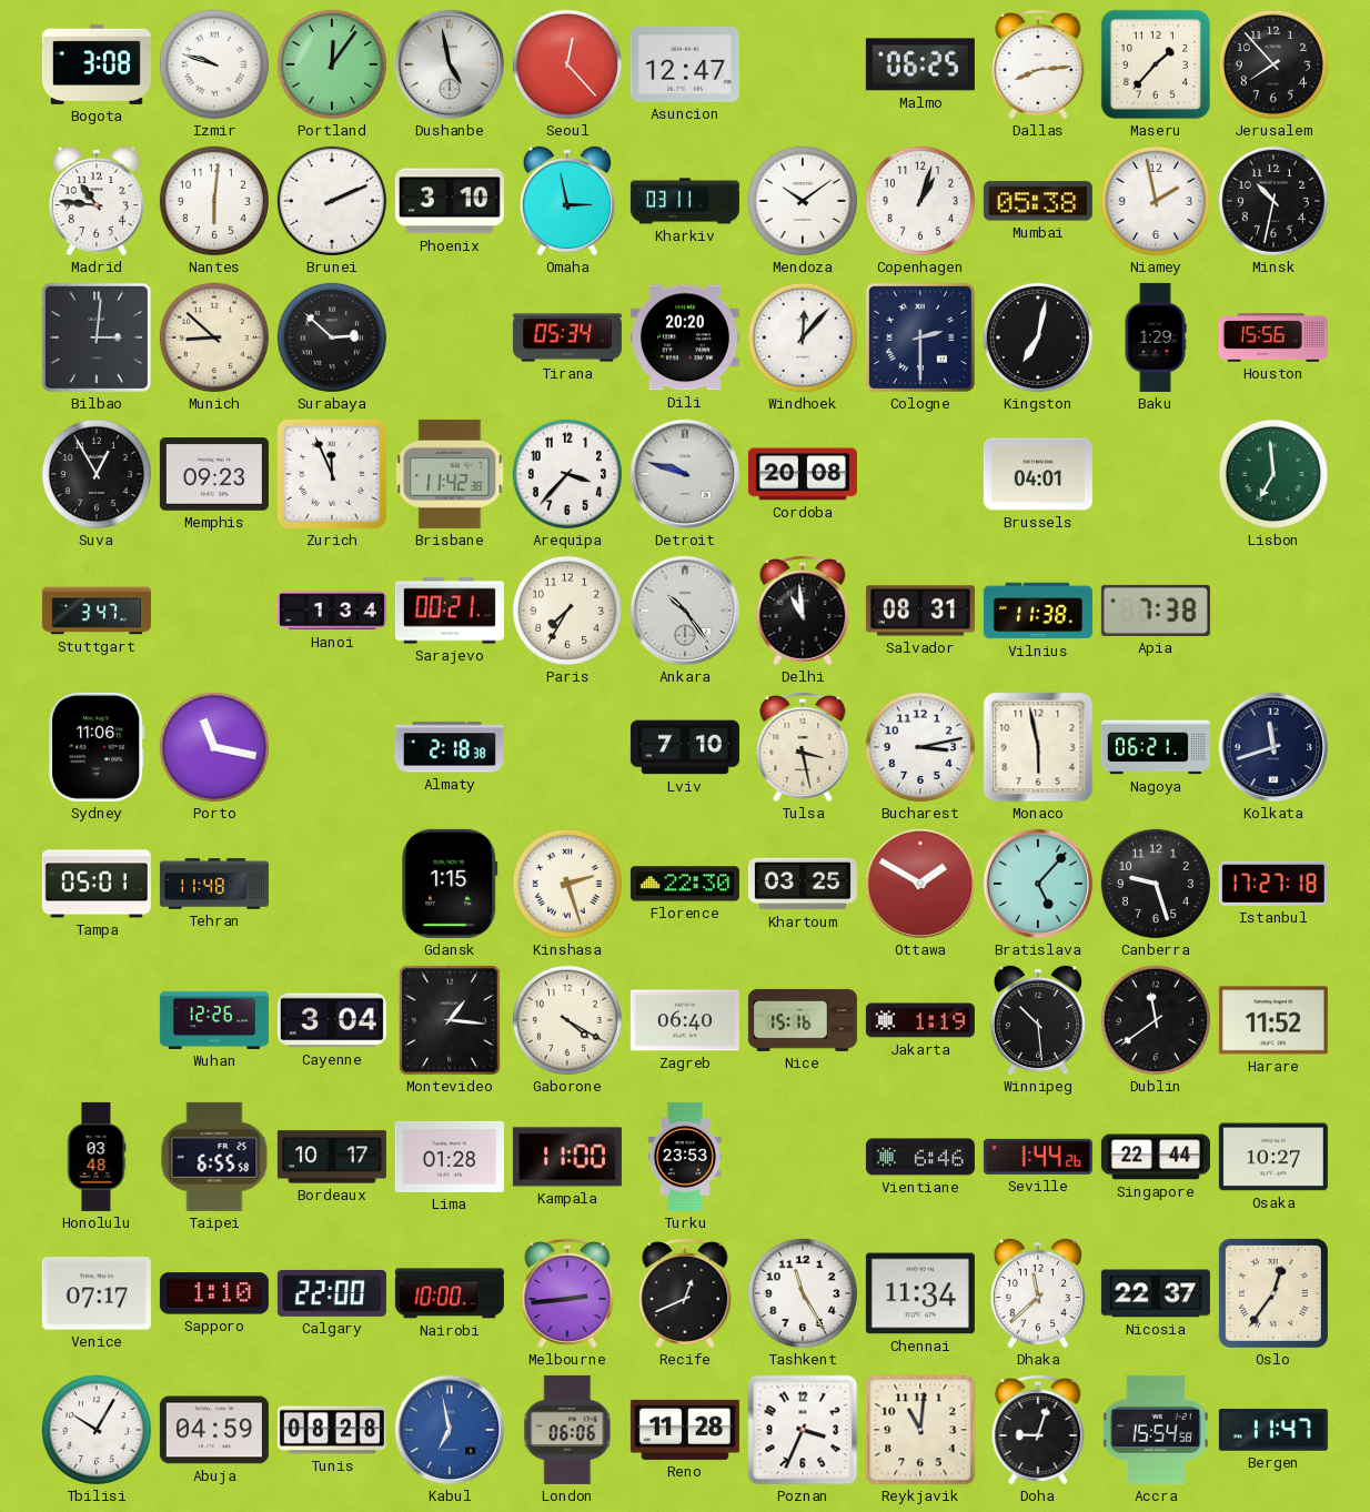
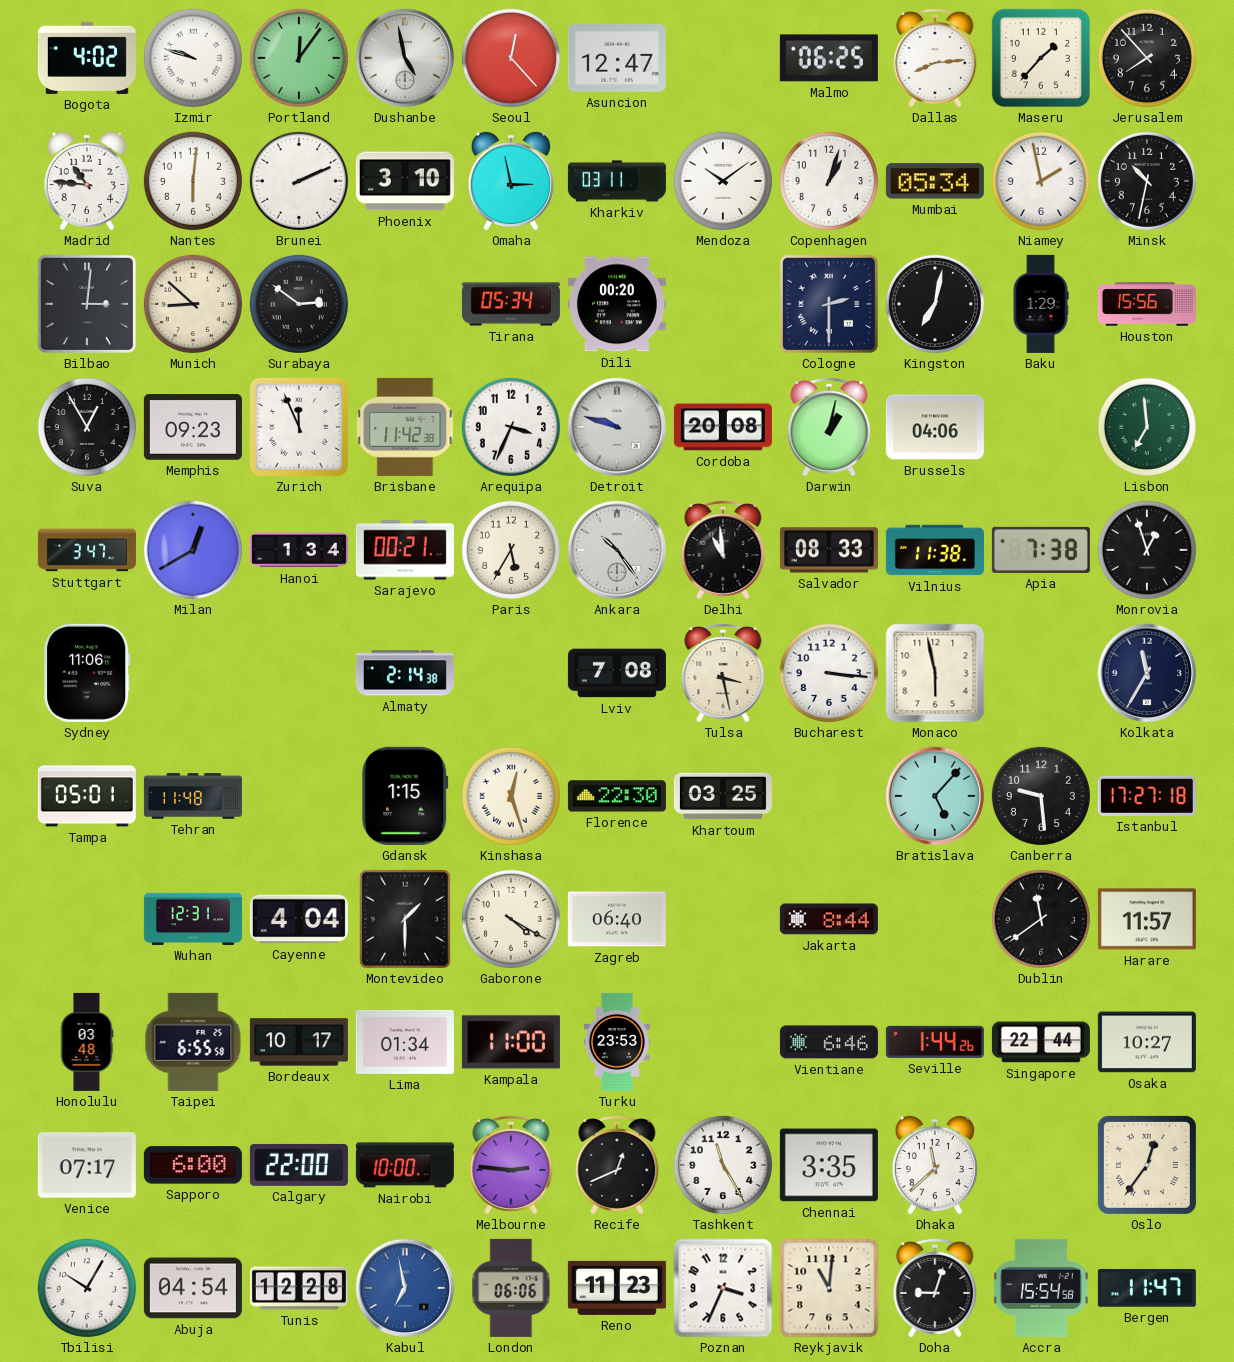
Bogota: 3:08 -> 4:02 (87, 58)
Mumbai: 05:38 -> 05:34 (935, 181)
Surabaya: 2:52 -> 2:51 (299, 304)
Dili: 20:20 -> 00:20 (617, 304)
Windhoek: 12:07 -> none (803, 337)
Arequipa: 3:37 -> 3:34 (511, 427)
Darwin: none -> 1:02 (829, 428)
Brussels: 04:01 -> 04:06 (935, 427)
Milan: none -> 12:40 (193, 550)
Paris: 7:35 -> 5:35 (511, 550)
Salvador: 08:31 -> 08:33 (829, 550)
Monrovia: none -> 12:57 (1147, 550)
Porto: 11:17 -> none (214, 747)
Almaty: 2:18 -> 2:14 (405, 673)
Lviv: 7:10 -> 7:08 (617, 673)
Bucharest: 3:13 -> 3:16 (829, 673)
Nagoya: 06:21 -> none (1156, 747)
Kolkata: 11:42 -> 11:35 (1147, 673)
Kinshasa: 2:27 -> 12:27 (511, 796)
Ottawa: 1:50 -> none (920, 884)
Canberra: 9:27 -> 9:29 (1041, 796)
Wuhan: 12:26 -> 12:31 (193, 919)
Cayenne: 3:04 -> 4:04 (299, 919)
Montevideo: 1:16 -> 1:30 (405, 919)
Nice: 15:16 -> none (803, 1020)
Jakarta: 1:19 -> 8:44 (829, 919)
Winnipeg: 10:29 -> none (1037, 1020)
Harare: 11:52 -> 11:57 (1147, 919)
Lima: 01:28 -> 01:34 (405, 1042)
Sapporo: 1:10 -> 6:00 (193, 1165)
Melbourne: 2:44 -> 2:46 (511, 1166)
Chennai: 11:34 -> 3:35 (829, 1165)
Nicosia: 22:37 -> none (1156, 1293)
Abuja: 04:59 -> 04:54 (193, 1288)
Tunis: 08:28 -> 12:28 (299, 1288)
Reno: 11:28 -> 11:23 (617, 1288)
